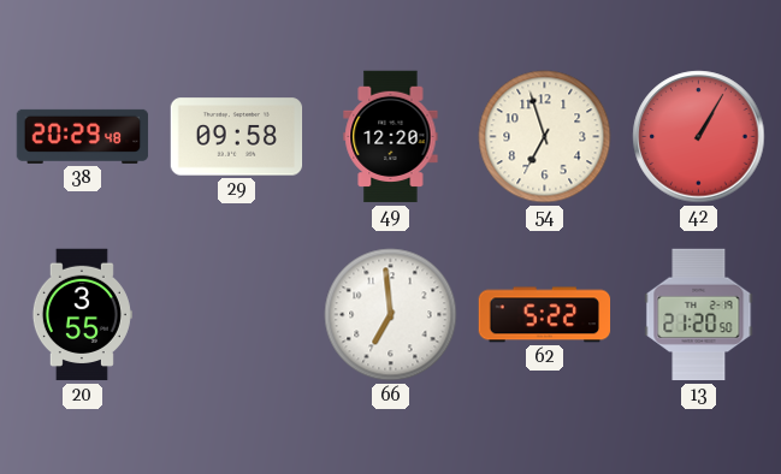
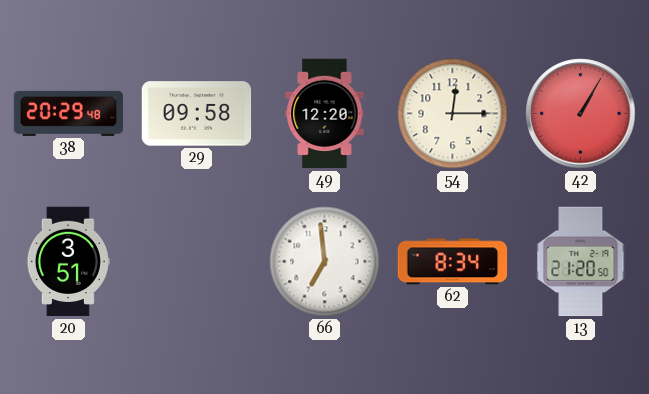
54: 6:57 -> 12:15 (453, 114)
20: 3:55 -> 3:51 (68, 262)
62: 5:22 -> 8:34 (453, 262)
